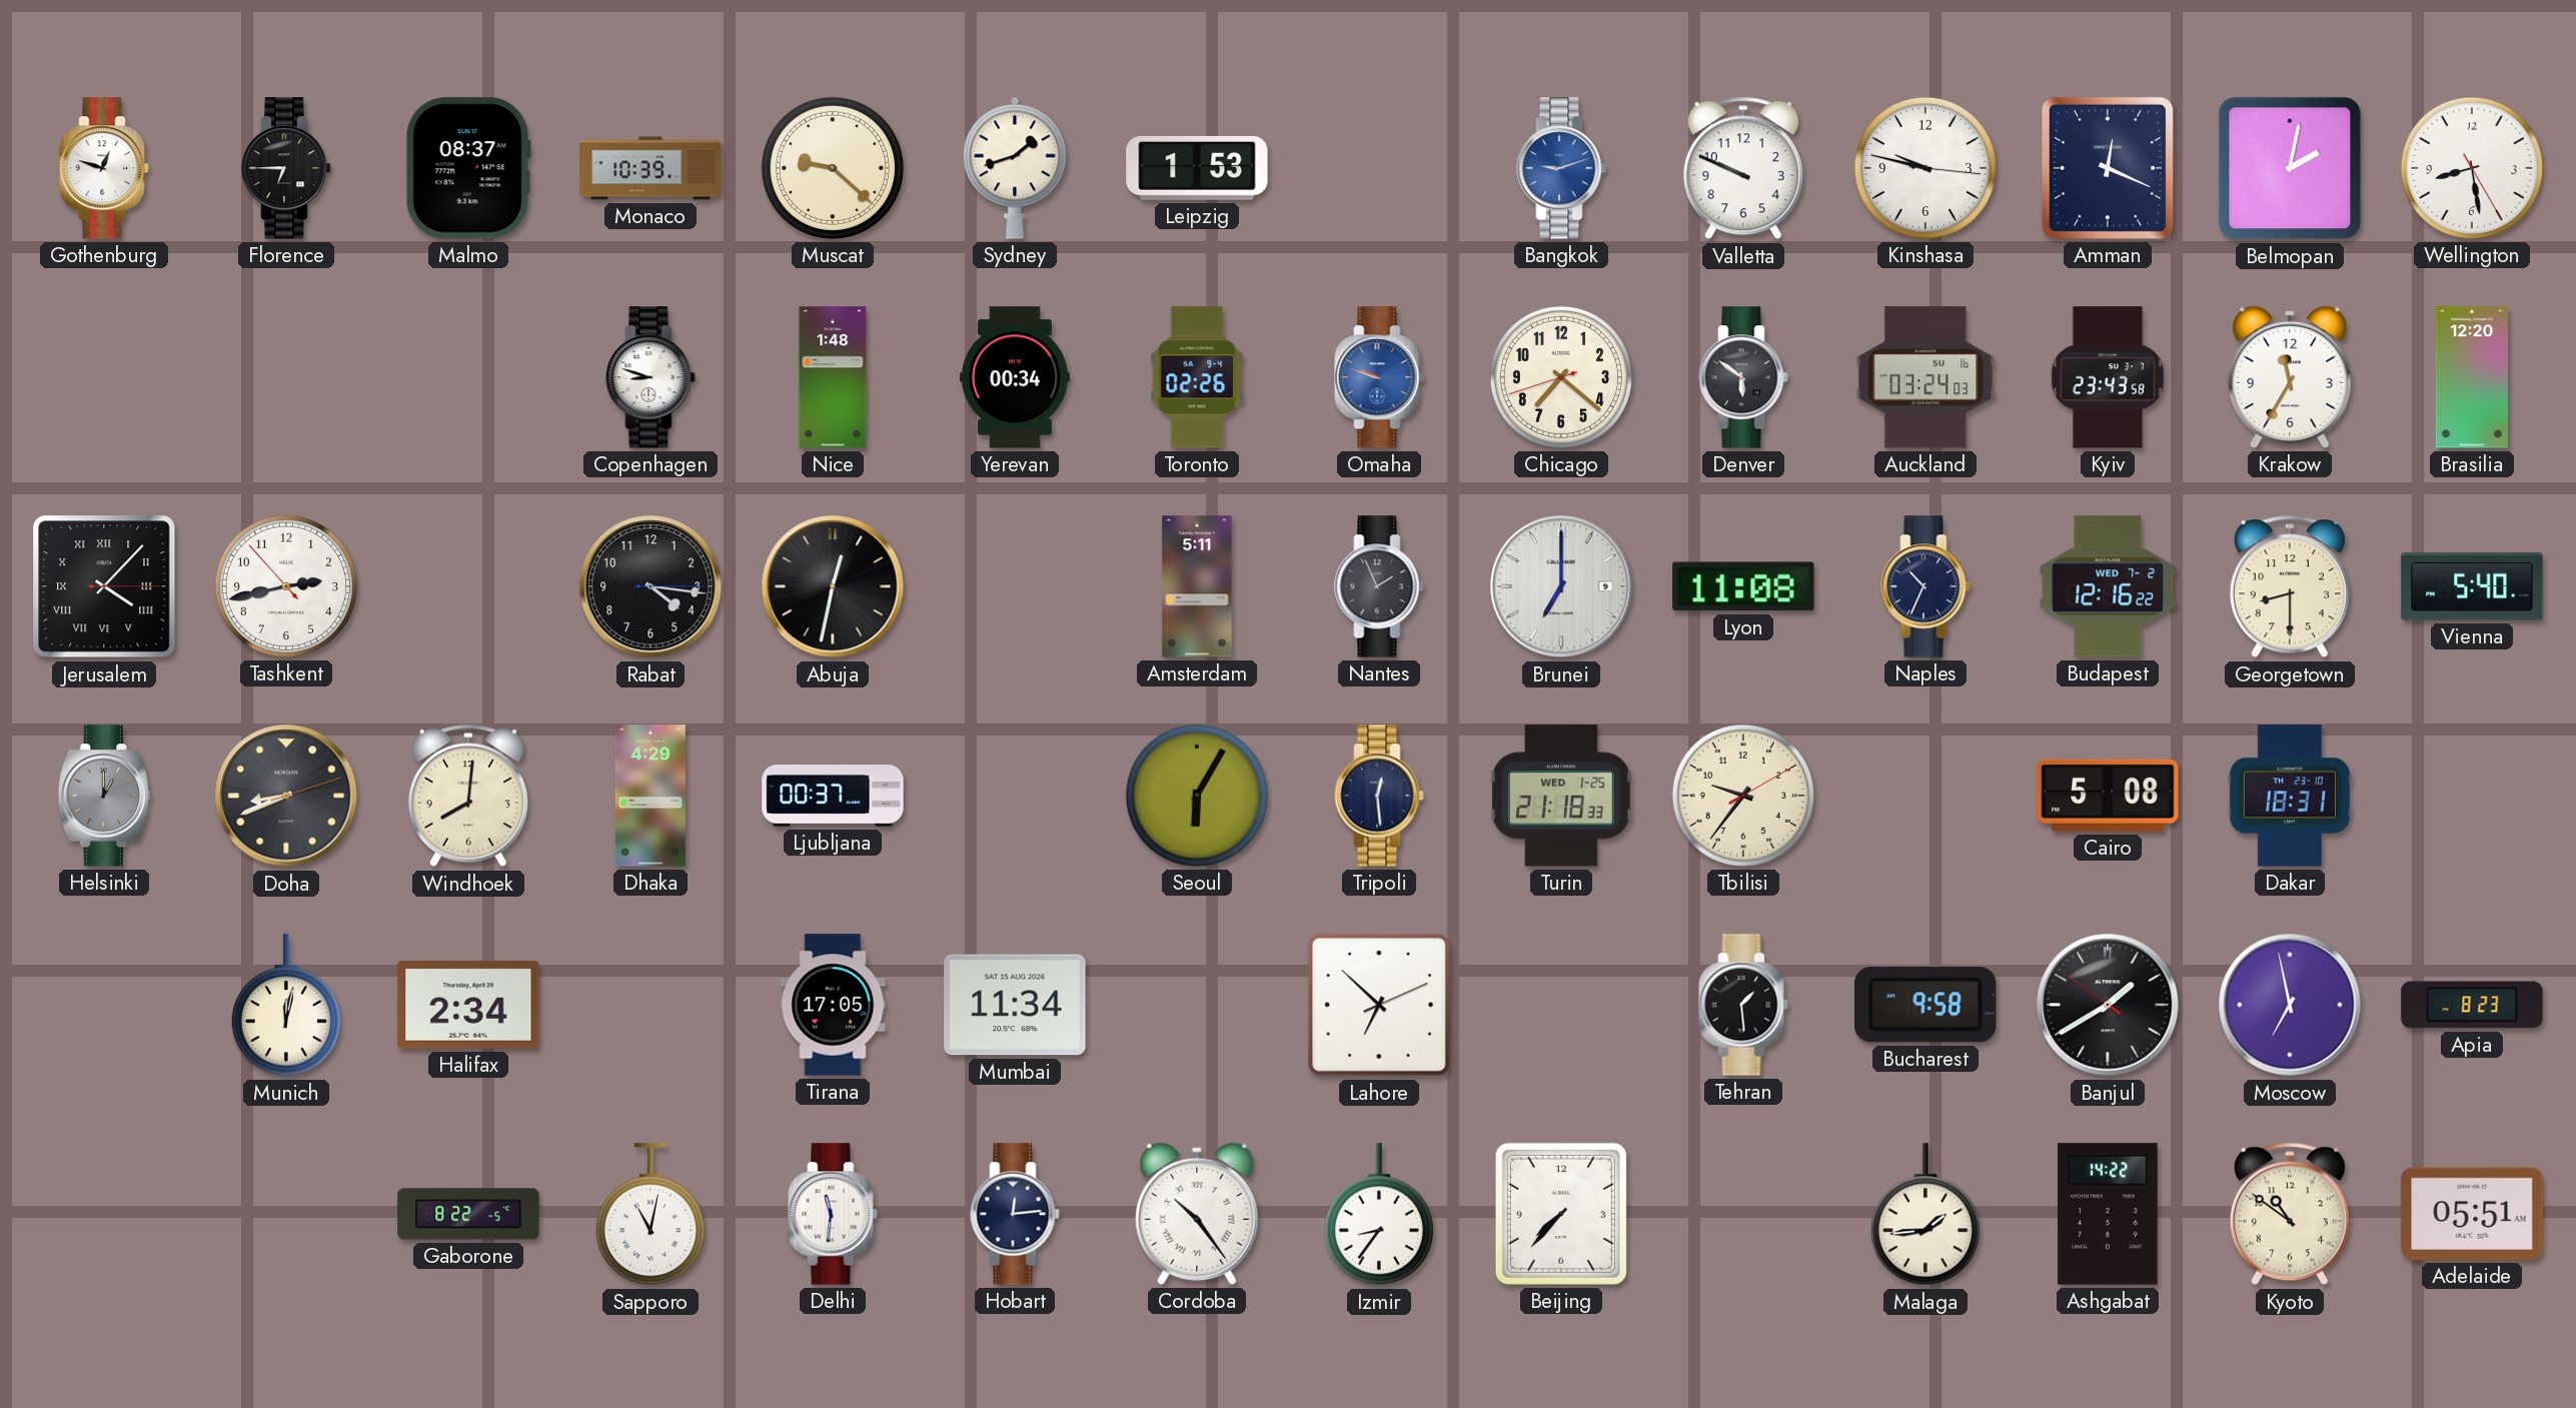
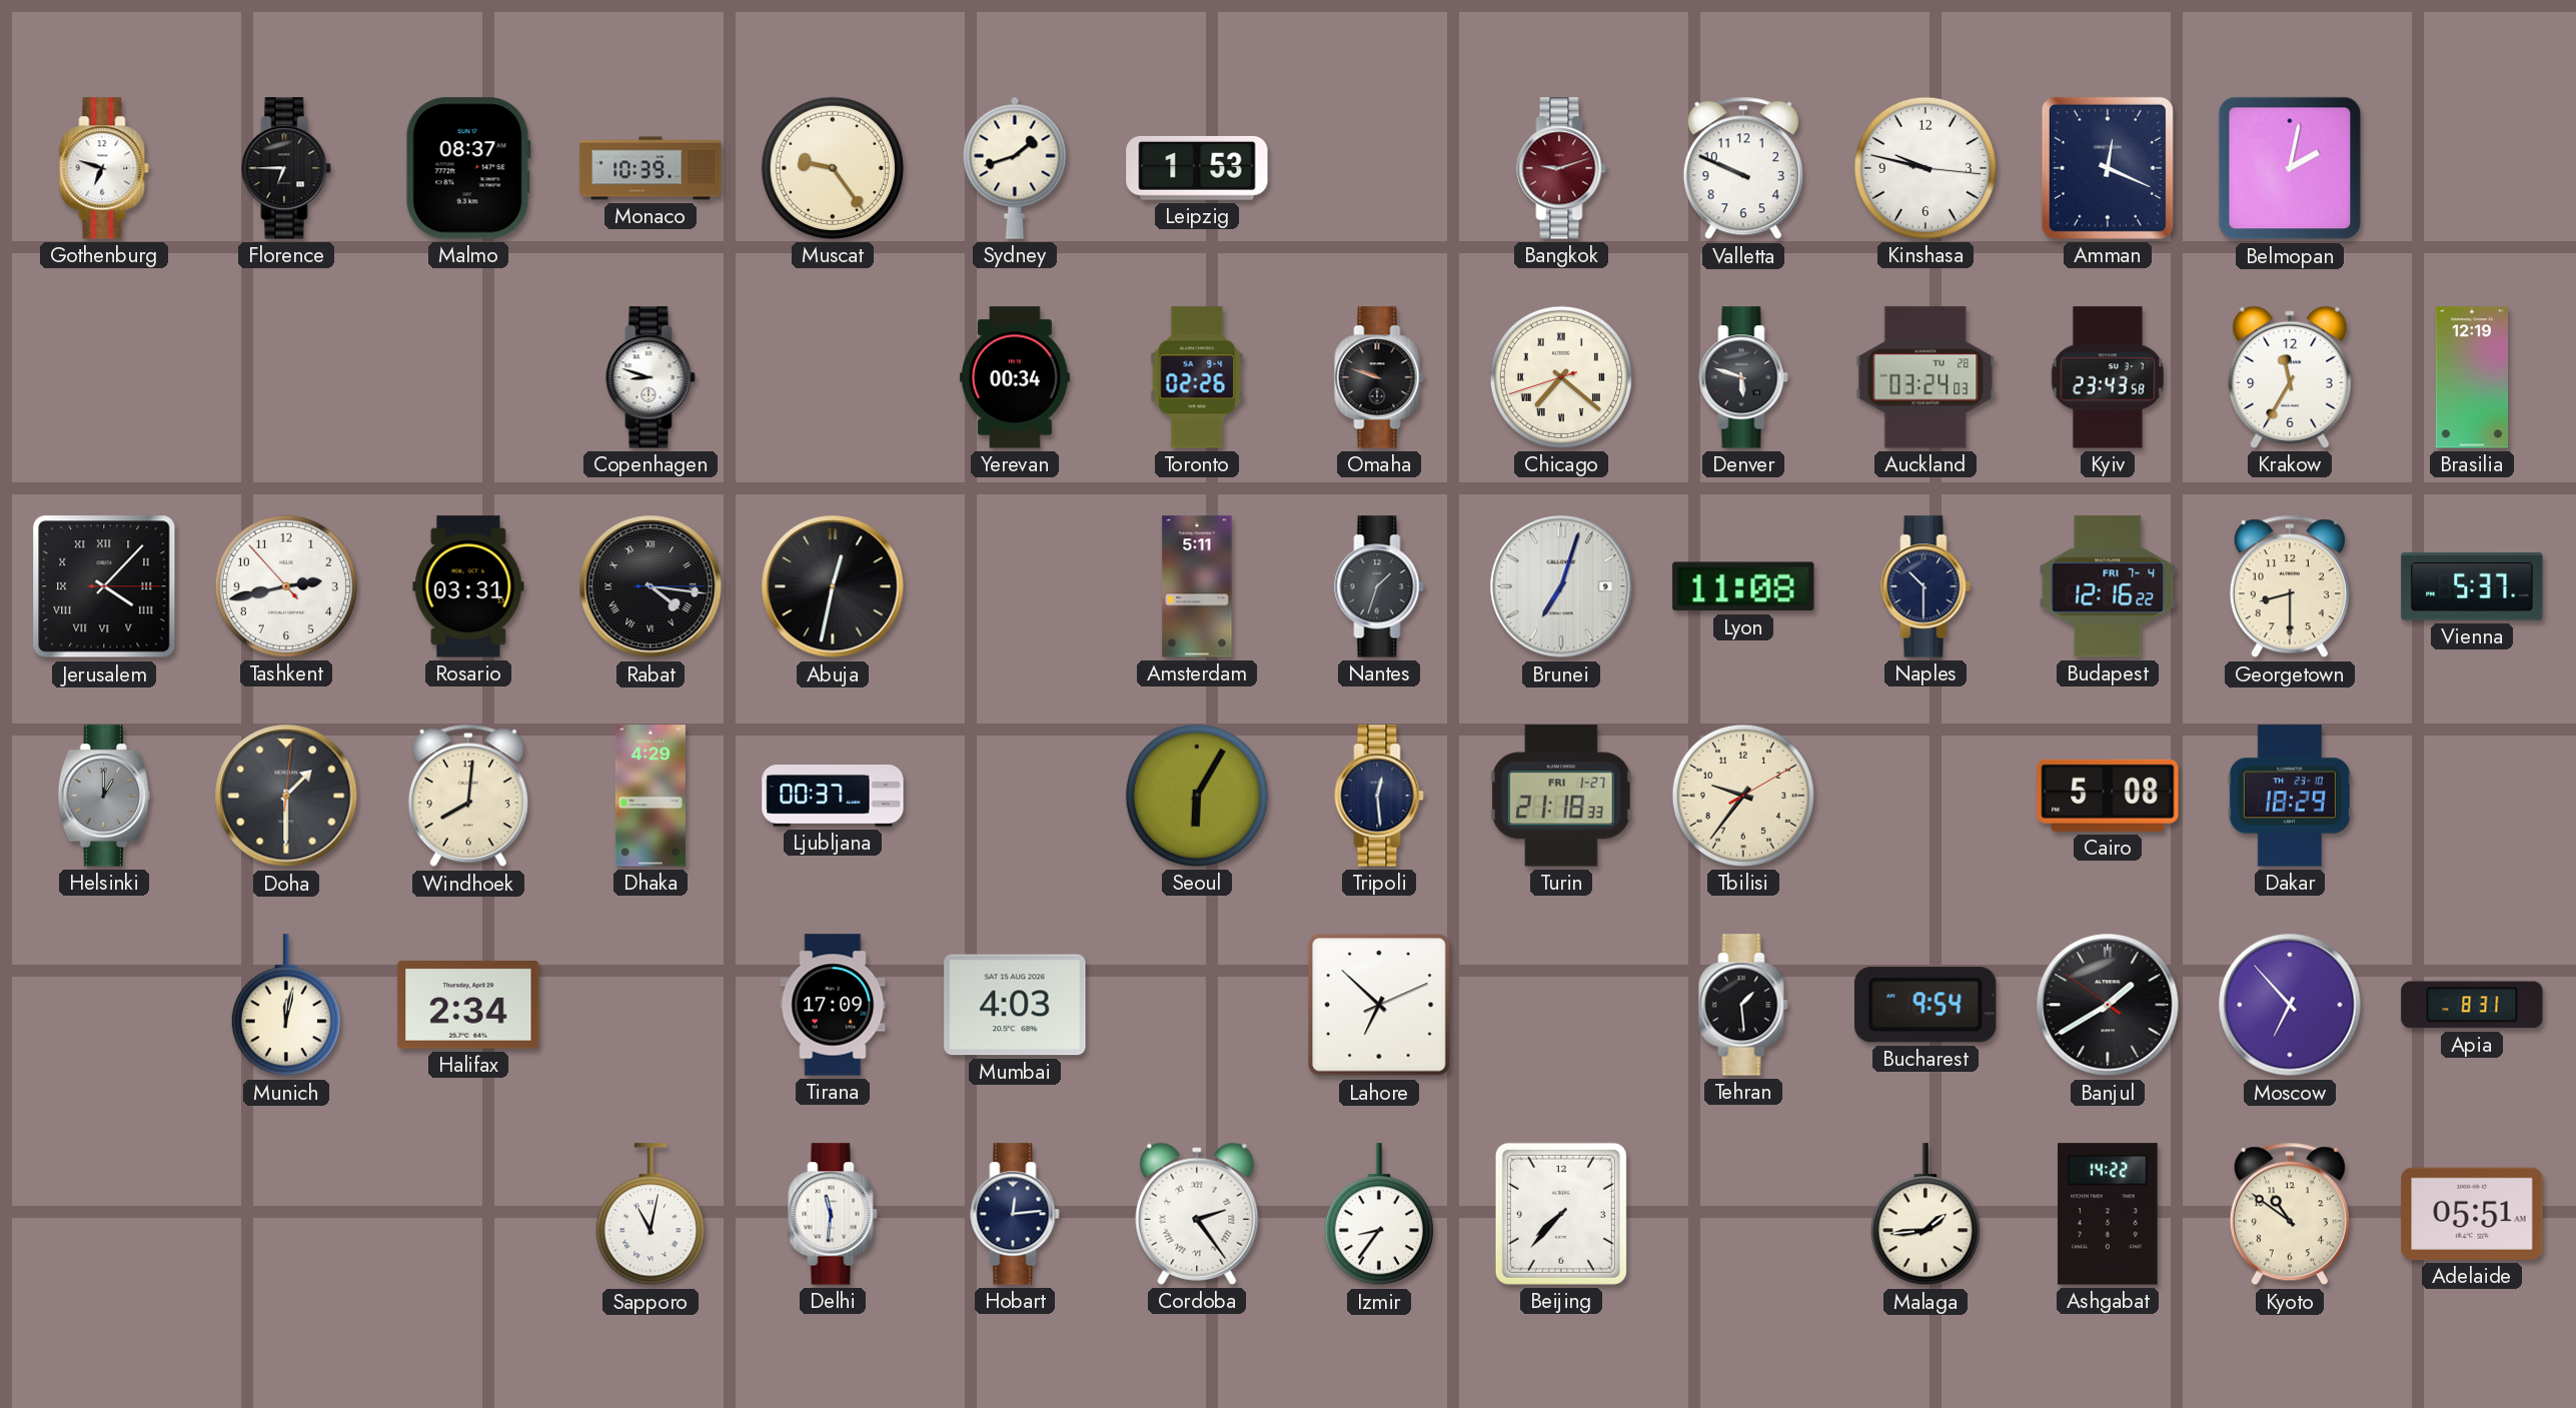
Gothenburg: 12:48 -> 6:48 (104, 168)
Muscat: 9:22 -> 9:24 (833, 168)
Bangkok dial: blue -> burgundy (1561, 168)
Wellington: 8:28 -> none (2472, 168)
Nice: 1:48 -> none (833, 377)
Omaha dial: blue -> black (1379, 377)
Chicago numerals: Arabic -> Roman (1561, 377)
Denver: 5:51 -> 5:48 (1743, 377)
Auckland date: SU 16 -> TU 28 (1925, 377)
Brasilia: 12:20 -> 12:19 (2471, 377)
Rosario: none -> 03:31 (468, 586)
Rabat numerals: Arabic -> Roman (651, 586)
Nantes: 1:56 -> 1:33 (1379, 586)
Brunei: 7:00 -> 7:03 (1561, 586)
Naples: 10:34 -> 10:30 (1925, 586)
Budapest date: WED 7-2 -> FRI 7-4 (2108, 586)
Vienna: 5:40 -> 5:37 (2472, 586)
Doha: 8:41 -> 1:30 (286, 796)
Turin date: WED 1-25 -> FRI 1-27 (1561, 796)
Dakar: 18:31 -> 18:29 (2290, 796)
Tirana: 17:05 -> 17:09 (833, 1005)
Mumbai: 11:34 -> 4:03 (1015, 1005)
Bucharest: 9:58 -> 9:54 (1926, 1005)
Moscow: 6:58 -> 6:53 (2290, 1005)
Apia: 8:23 -> 8:31 (2472, 1005)
Gaborone: 8:22 -> none (468, 1214)
Cordoba: 10:24 -> 2:24 (1197, 1214)
